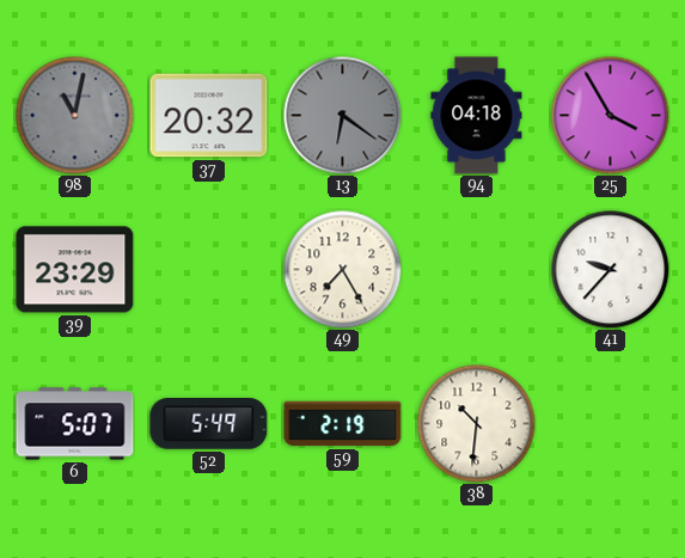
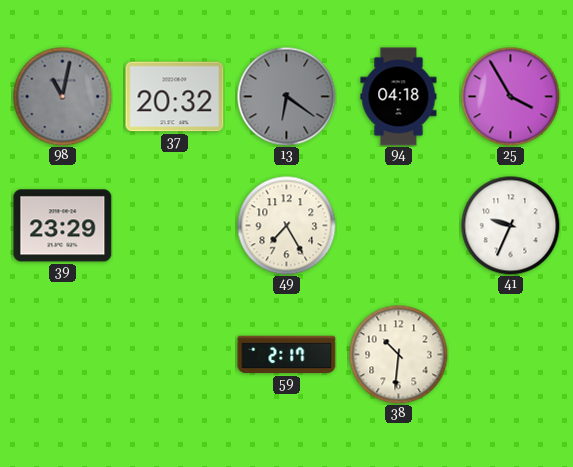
41: 9:37 -> 9:34 (511, 226)
6: 5:07 -> none (75, 424)
52: 5:49 -> none (209, 424)
59: 2:19 -> 2:17 (287, 355)
